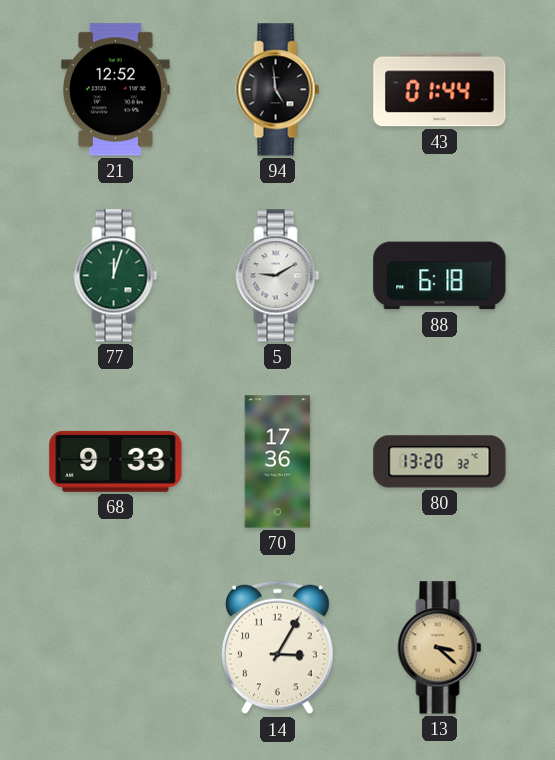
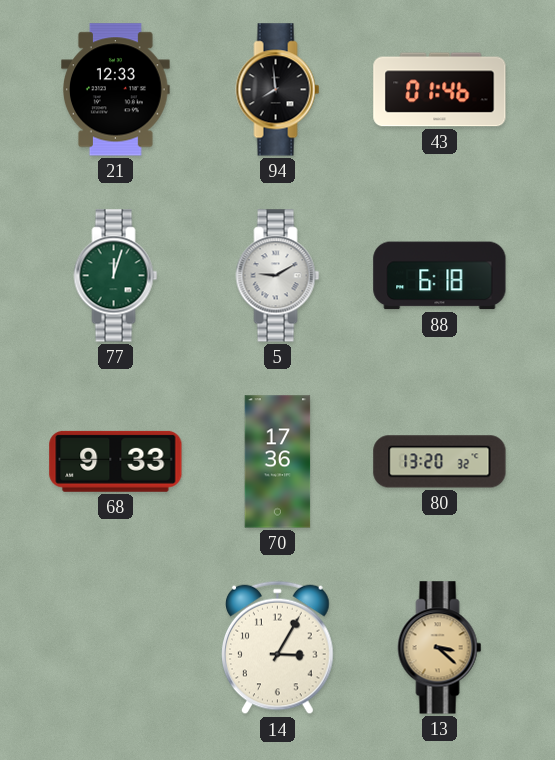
21: 12:52 -> 12:33 (116, 90)
94: 4:59 -> 7:59 (278, 90)
43: 01:44 -> 01:46 (440, 90)
